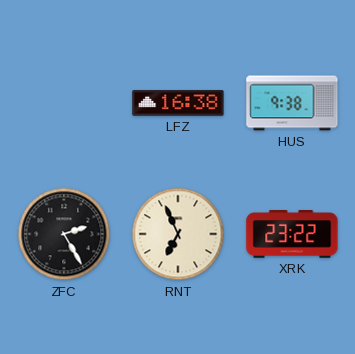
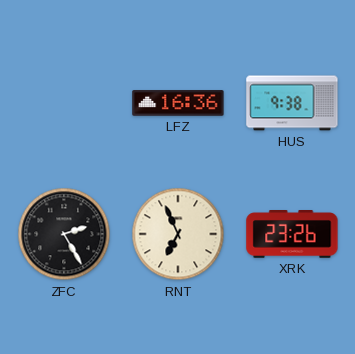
LFZ: 16:38 -> 16:36 (178, 103)
XRK: 23:22 -> 23:26 (292, 235)
